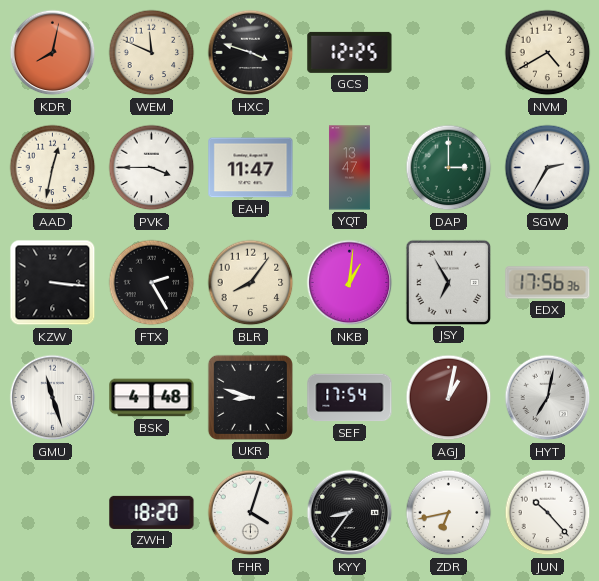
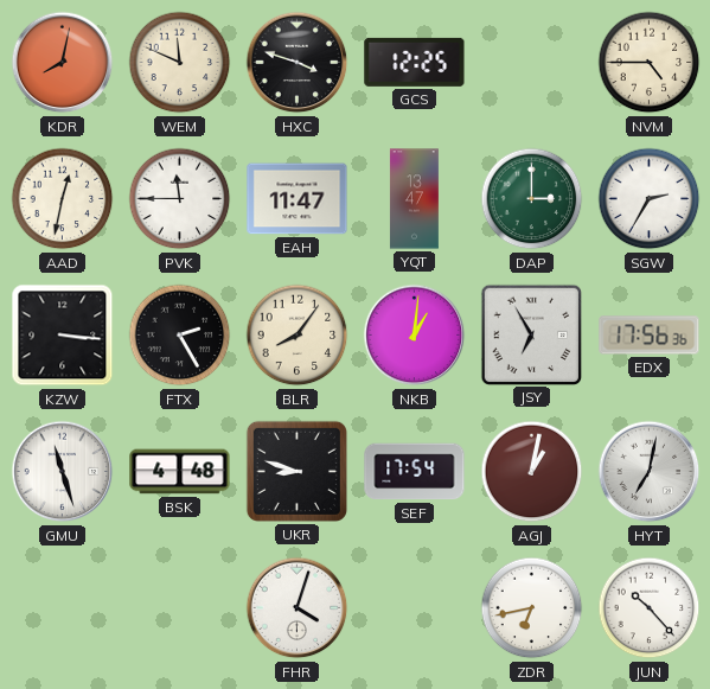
NVM: 4:40 -> 4:45 (650, 63)
PVK: 3:45 -> 11:45 (180, 199)
ZWH: 18:20 -> none (152, 512)
KYY: 8:36 -> none (350, 513)
